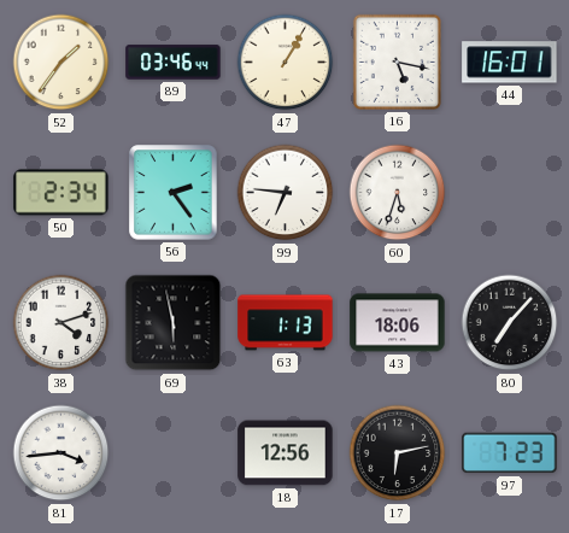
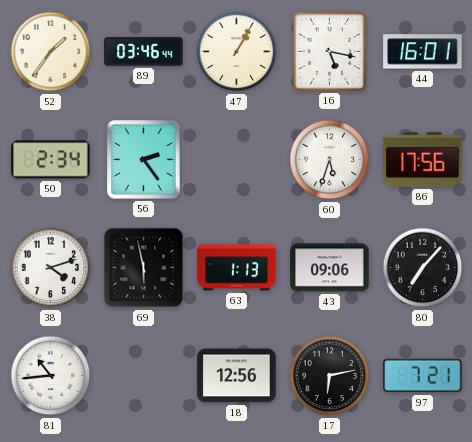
99: 6:46 -> none (286, 193)
86: none -> 17:56 (423, 160)
43: 18:06 -> 09:06 (330, 268)
81: 3:44 -> 10:44 (51, 376)
97: 7:23 -> 7:21 (423, 376)
